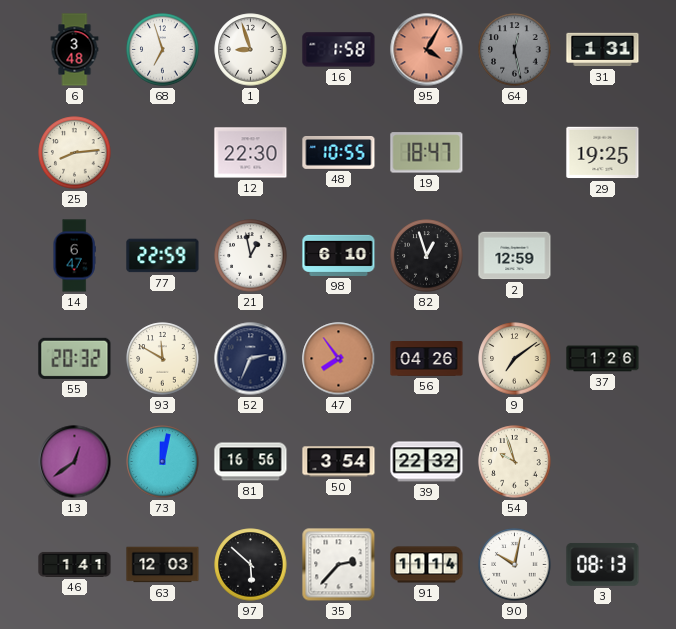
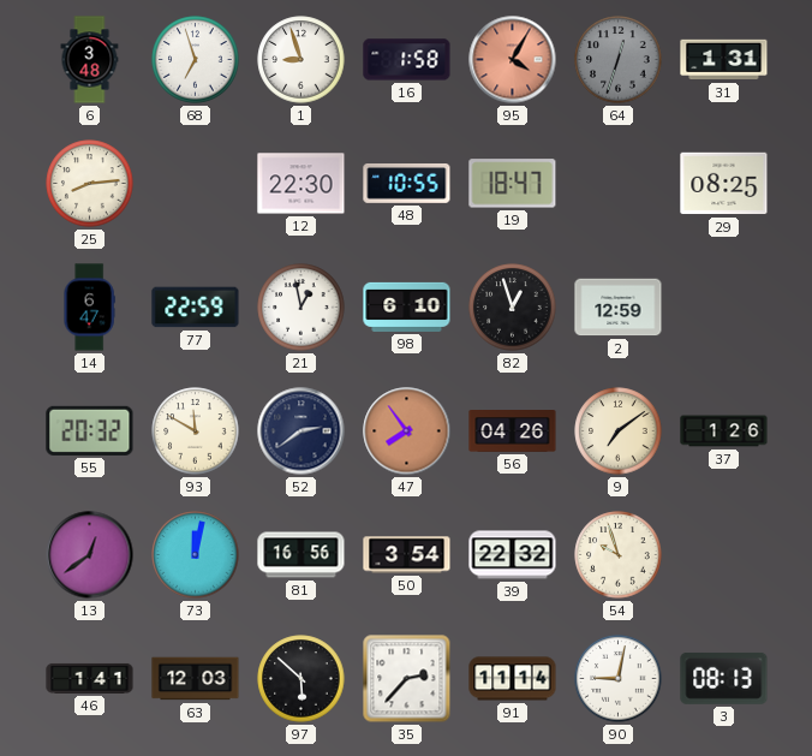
64: 12:28 -> 12:33 (619, 60)
29: 19:25 -> 08:25 (724, 184)
52: 2:34 -> 2:39 (301, 431)
90: 10:02 -> 9:02 (619, 679)
